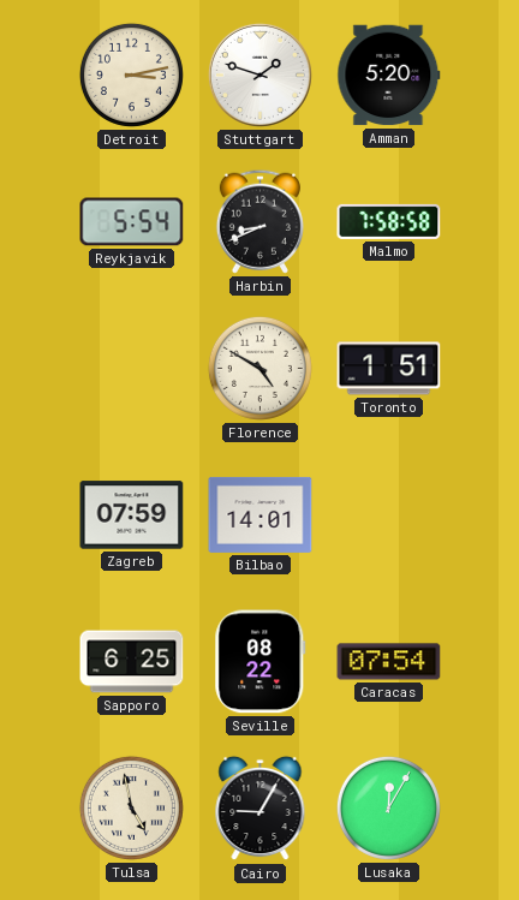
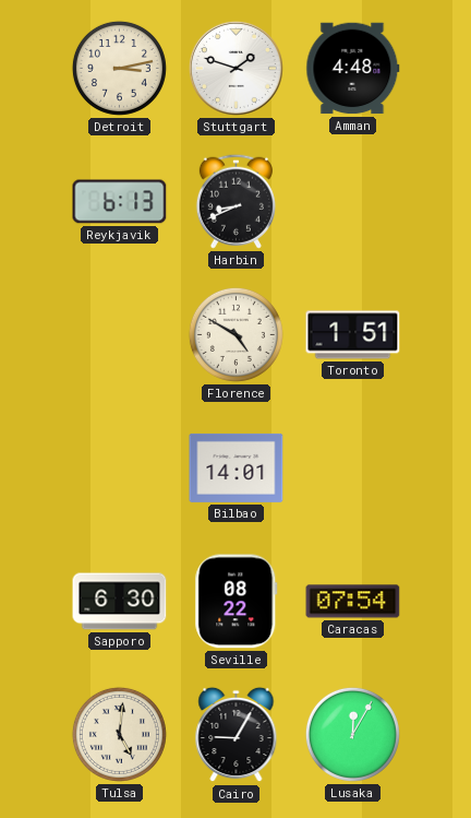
Amman: 5:20 -> 4:48 (353, 69)
Reykjavik: 5:54 -> 6:13 (120, 202)
Malmo: 7:58 -> none (389, 221)
Zagreb: 07:59 -> none (132, 515)
Sapporo: 6:25 -> 6:30 (120, 602)
Tulsa: 4:58 -> 5:01 (119, 734)
